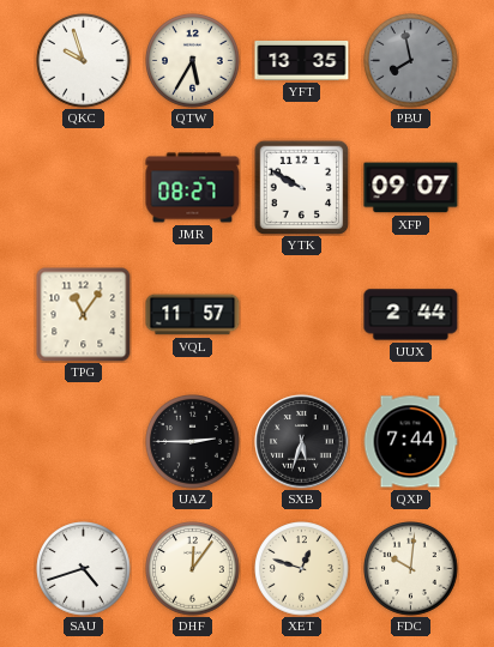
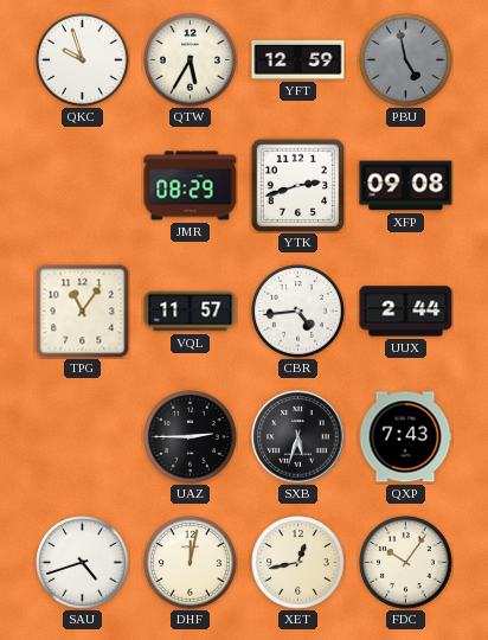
YFT: 13:35 -> 12:59 (298, 59)
PBU: 7:58 -> 4:58 (406, 60)
JMR: 08:27 -> 08:29 (191, 186)
YTK: 9:50 -> 2:42 (297, 185)
XFP: 09:07 -> 09:08 (406, 186)
CBR: none -> 4:44 (298, 312)
QXP: 7:44 -> 7:43 (405, 437)
DHF: 12:06 -> 12:02 (191, 563)
XET: 12:48 -> 12:43 (298, 563)
FDC: 10:01 -> 10:06 (406, 563)
